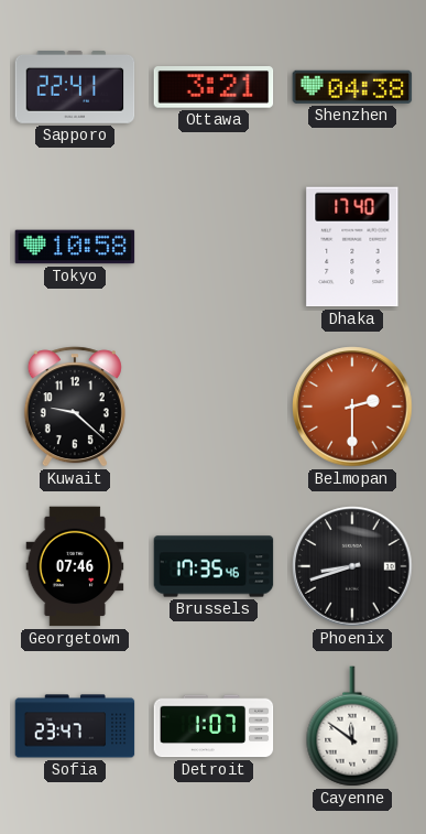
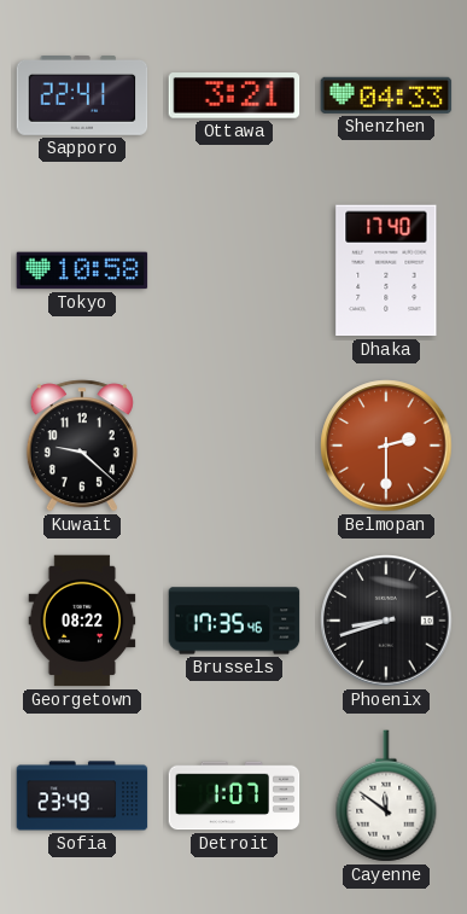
Shenzhen: 04:38 -> 04:33 (386, 95)
Georgetown: 07:46 -> 08:22 (82, 621)
Sofia: 23:47 -> 23:49 (82, 796)
